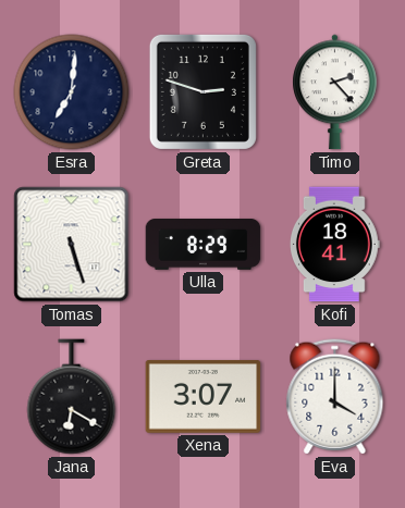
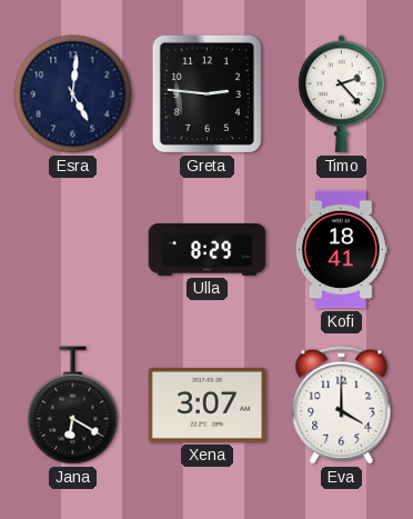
Esra: 7:01 -> 5:01 (73, 94)
Greta: 2:48 -> 2:46 (206, 93)
Tomas: 5:27 -> none (72, 245)
